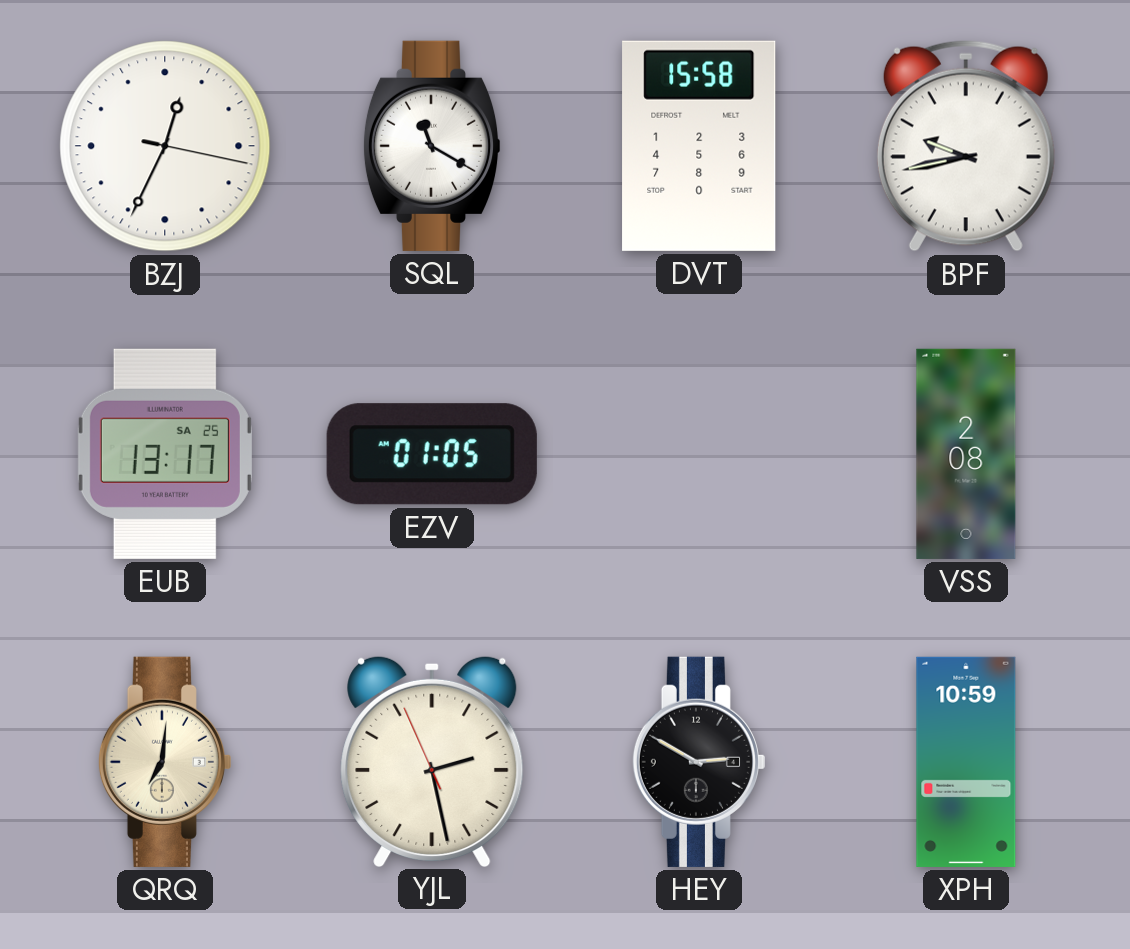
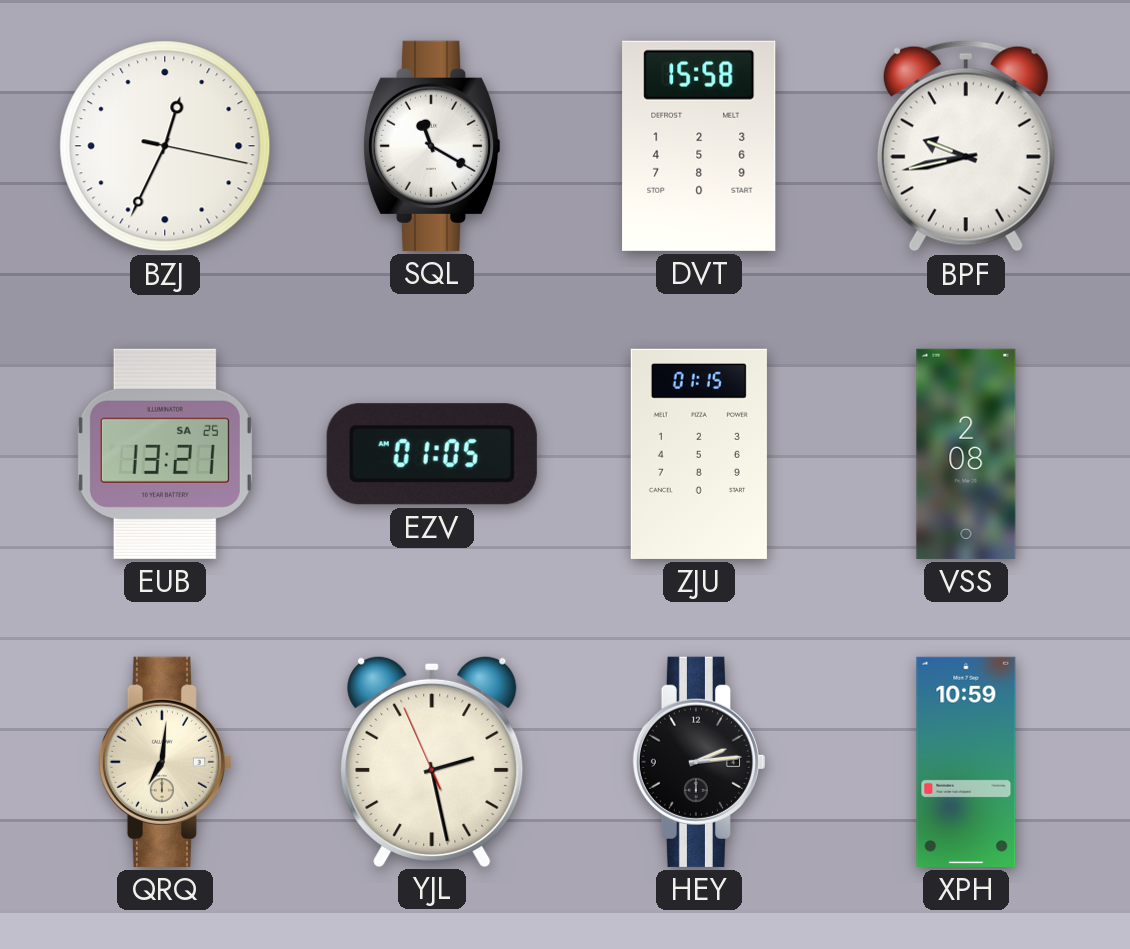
EUB: 13:17 -> 13:21 (165, 454)
ZJU: none -> 01:15 (699, 454)
HEY: 2:50 -> 2:14 (698, 762)
